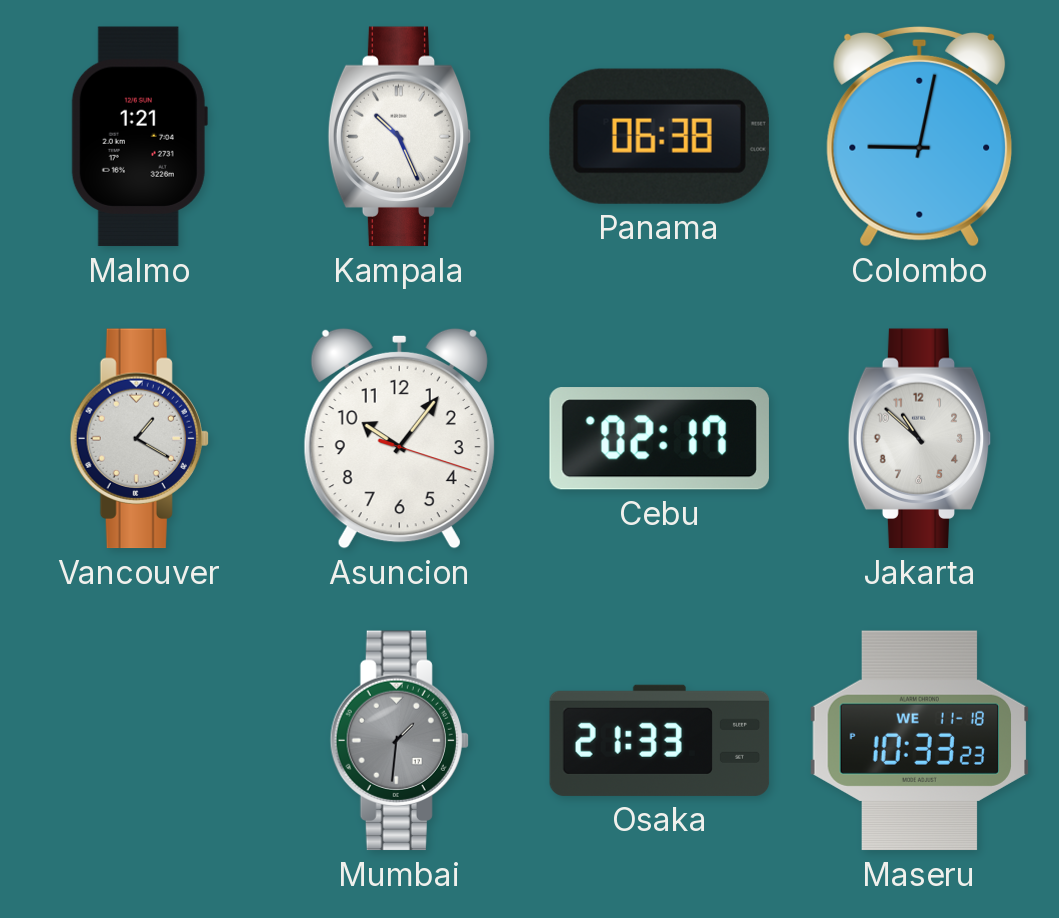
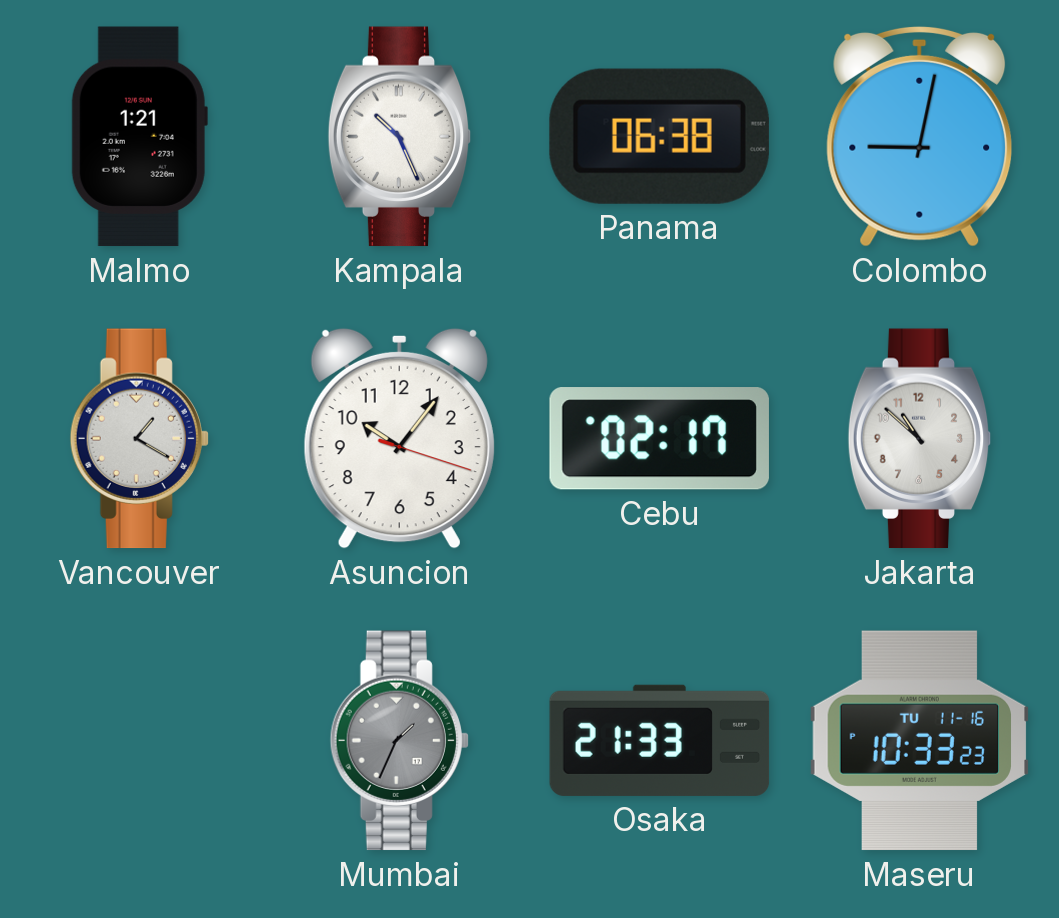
Mumbai: 1:31 -> 1:34 (399, 741)
Maseru date: WE 11-18 -> TU 11-16 (920, 741)
